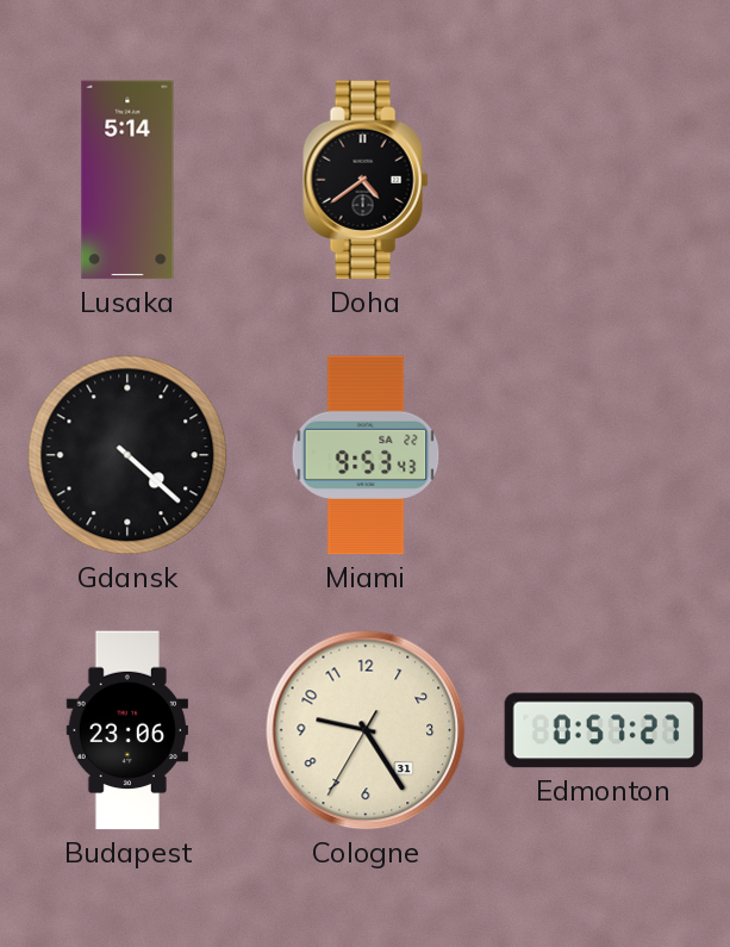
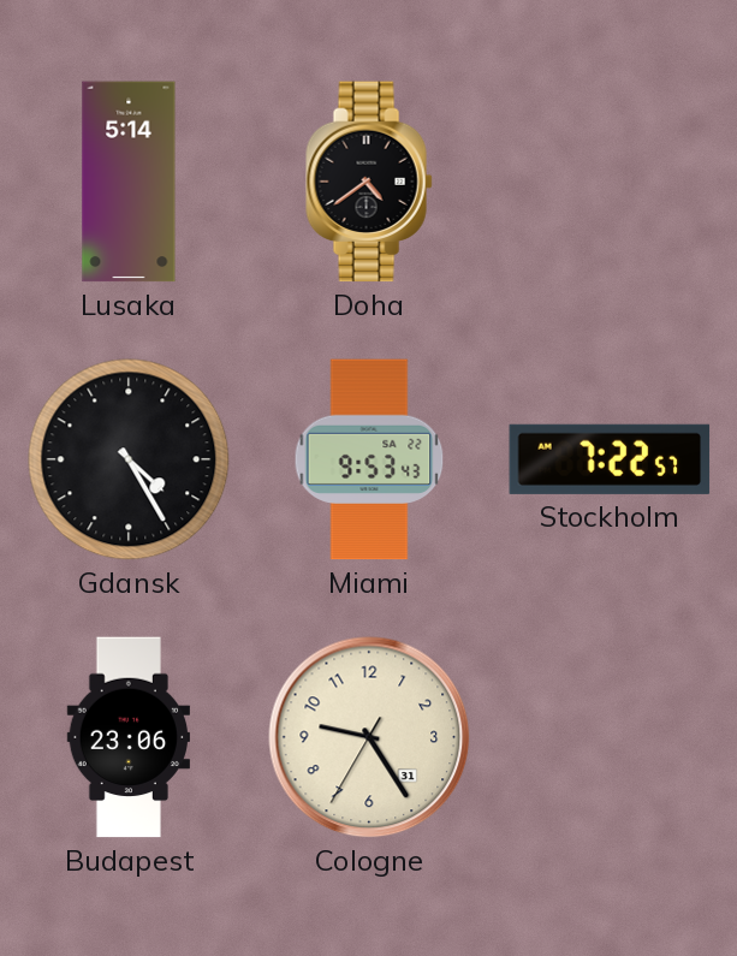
Gdansk: 4:22 -> 4:25 (129, 459)
Stockholm: none -> 7:22 (610, 459)
Edmonton: 0:57 -> none (604, 730)
